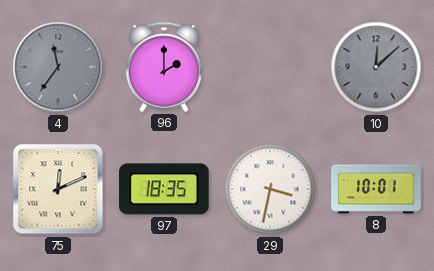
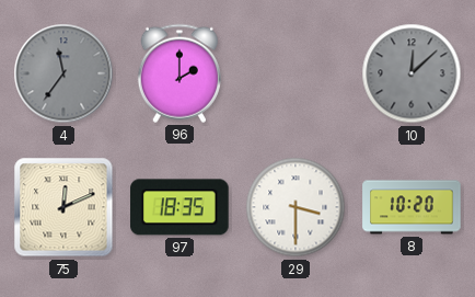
29: 3:32 -> 3:30 (296, 207)
8: 10:01 -> 10:20 (412, 207)
